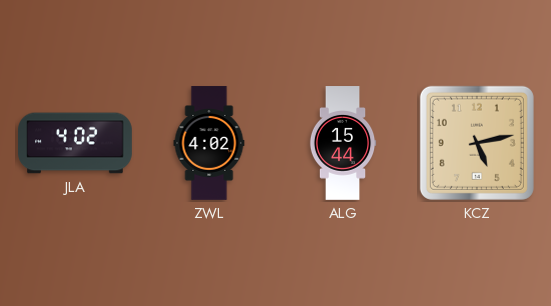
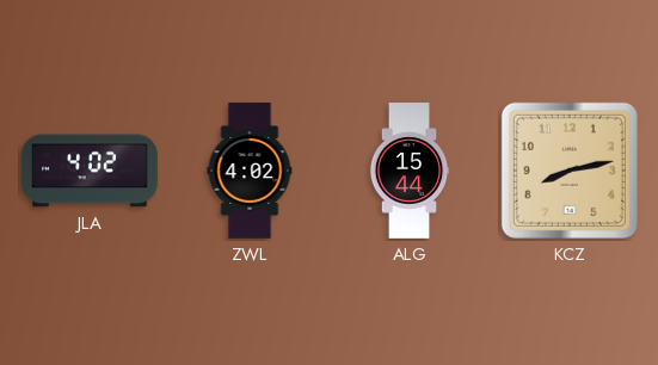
KCZ: 5:13 -> 8:13 (570, 171)
